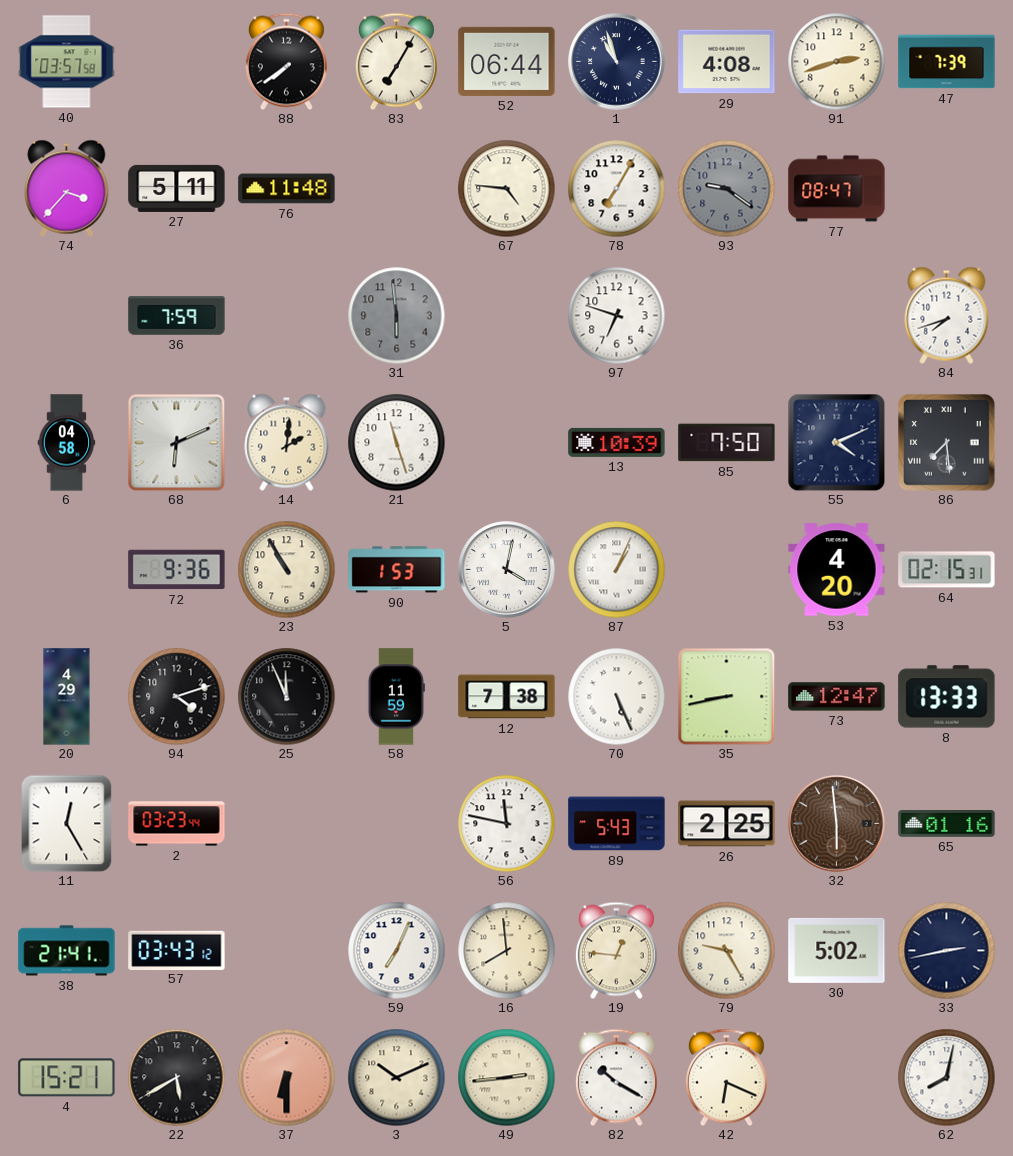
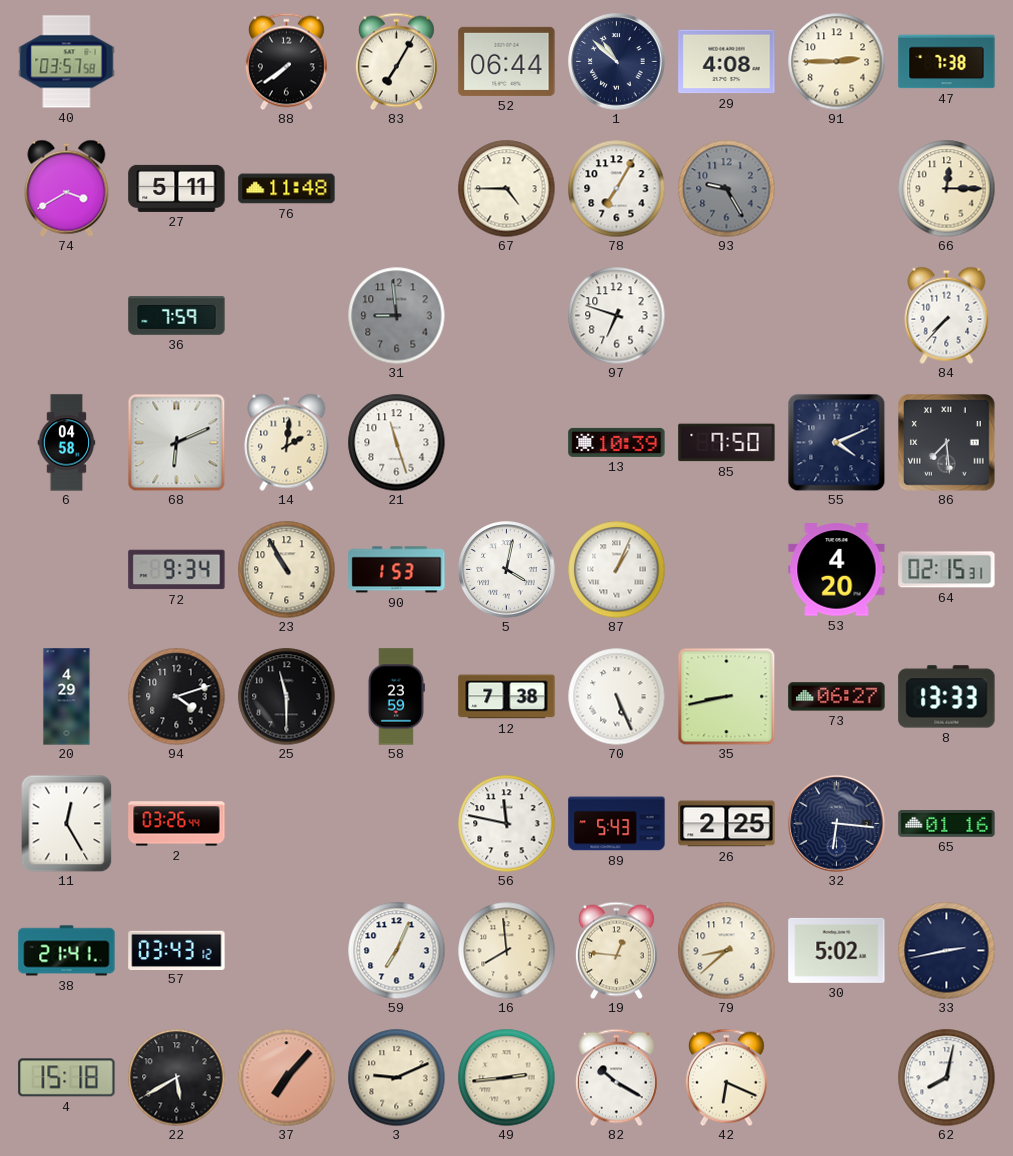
1: 10:57 -> 10:52 (617, 62)
91: 2:42 -> 2:45 (836, 61)
47: 7:39 -> 7:38 (947, 62)
74: 3:37 -> 3:40 (67, 188)
67: 4:46 -> 4:45 (506, 188)
93: 9:21 -> 9:25 (726, 188)
77: 08:47 -> none (837, 189)
66: none -> 12:15 (946, 188)
31: 5:59 -> 8:59 (396, 315)
84: 7:42 -> 7:37 (947, 315)
72: 9:36 -> 9:34 (177, 570)
25: 11:56 -> 11:30 (286, 696)
58: 11:59 -> 23:59 (396, 697)
73: 12:47 -> 06:27 (837, 697)
2: 03:23 -> 03:26 (177, 824)
32: 5:59 -> 6:16 (837, 824)
32 dial: brown -> navy (837, 824)
79: 9:25 -> 8:38 (726, 950)
4: 15:21 -> 15:18 (67, 1078)
37: 6:30 -> 7:07 (286, 1077)
3: 10:11 -> 9:11 (396, 1077)
